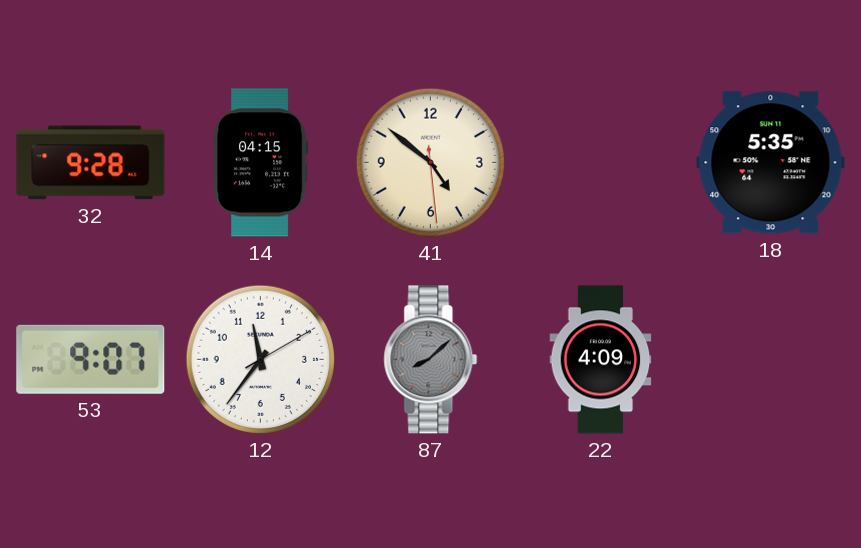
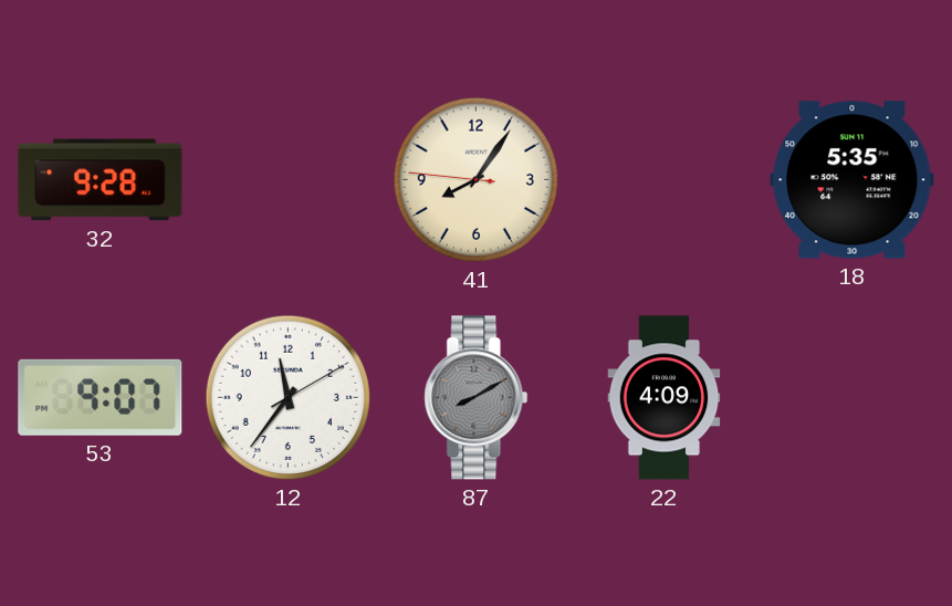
14: 04:15 -> none (261, 163)
41: 4:51 -> 8:05 (475, 179)
87: 8:08 -> 8:10 (477, 398)
